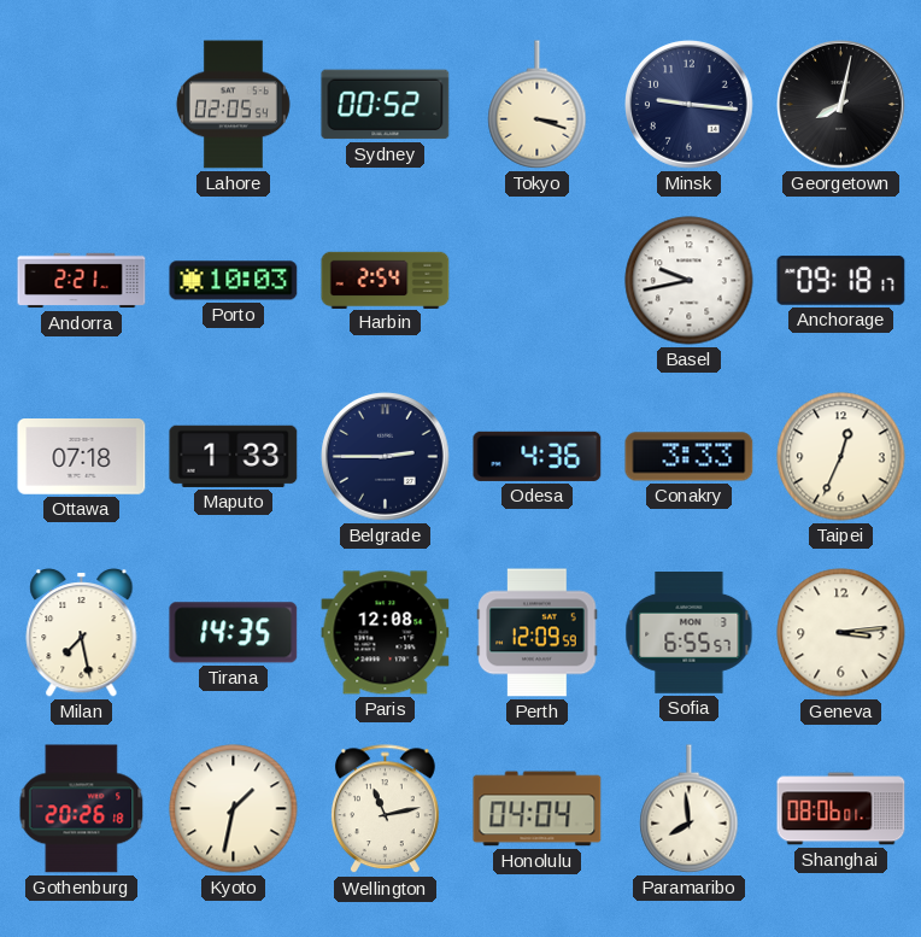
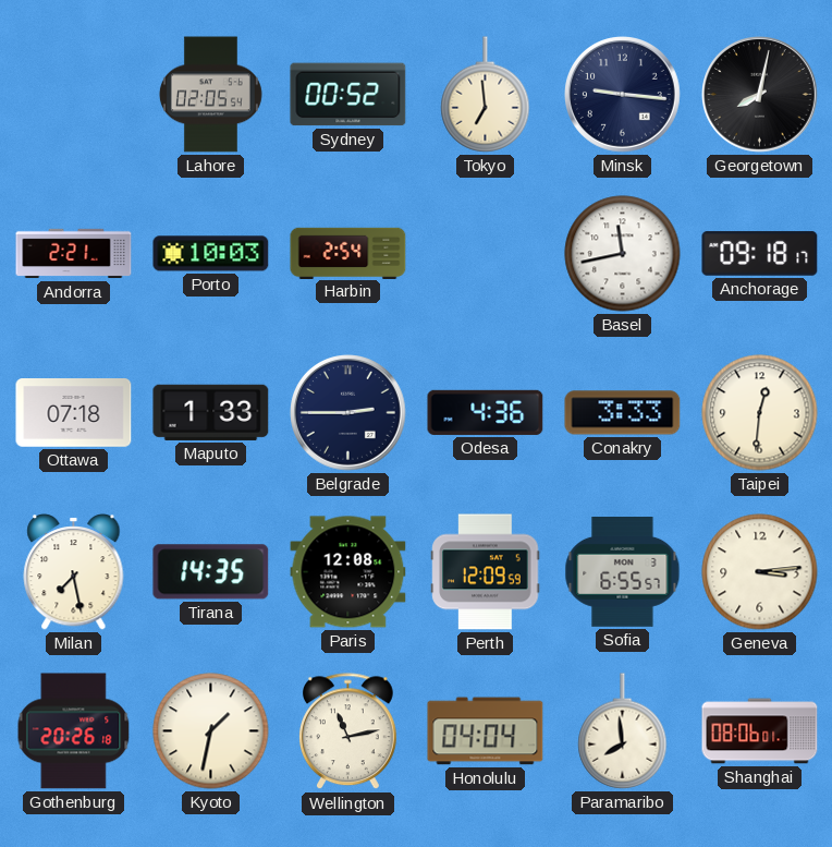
Tokyo: 3:18 -> 6:59 (486, 95)
Basel: 9:43 -> 11:43 (623, 254)
Taipei: 12:34 -> 12:31 (760, 413)
